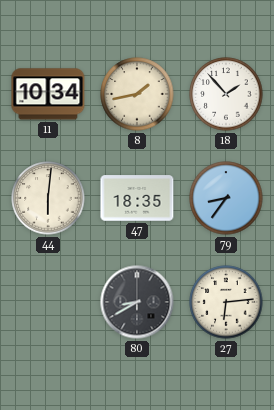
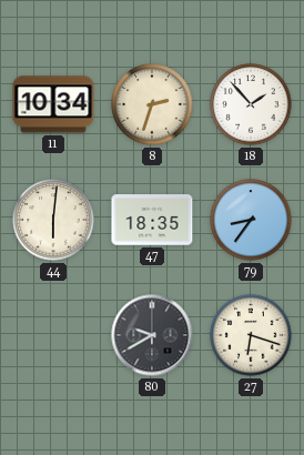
8: 1:43 -> 2:33 (152, 104)
80: 8:40 -> 9:40 (152, 335)
27: 6:14 -> 6:18 (251, 335)
